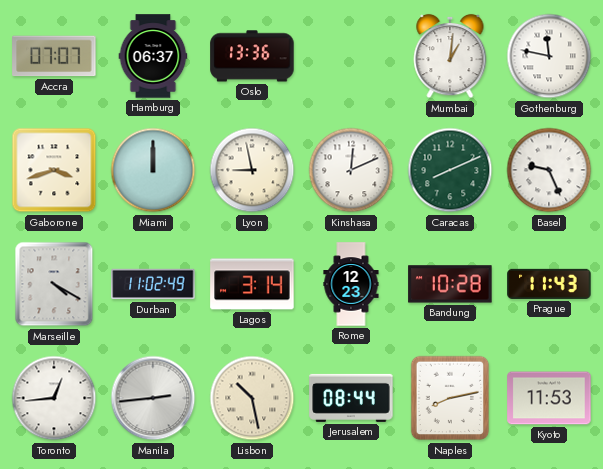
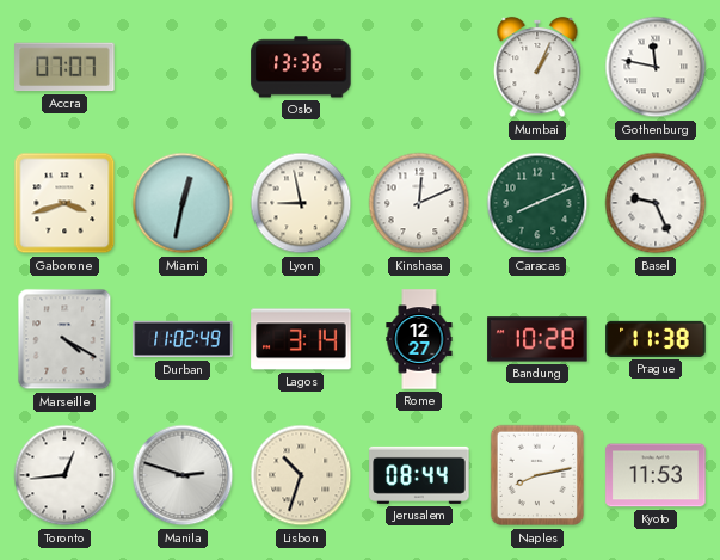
Hamburg: 06:37 -> none (153, 56)
Mumbai: 1:01 -> 1:04 (537, 67)
Miami: 12:00 -> 12:32 (183, 203)
Rome: 12:23 -> 12:27 (419, 339)
Prague: 11:43 -> 11:38 (656, 339)
Manila: 2:44 -> 2:48 (183, 475)
Lisbon: 10:28 -> 10:33 (301, 475)
